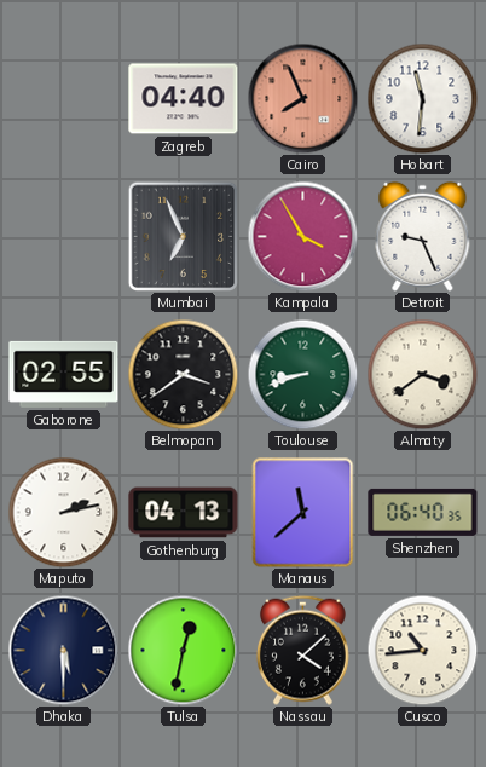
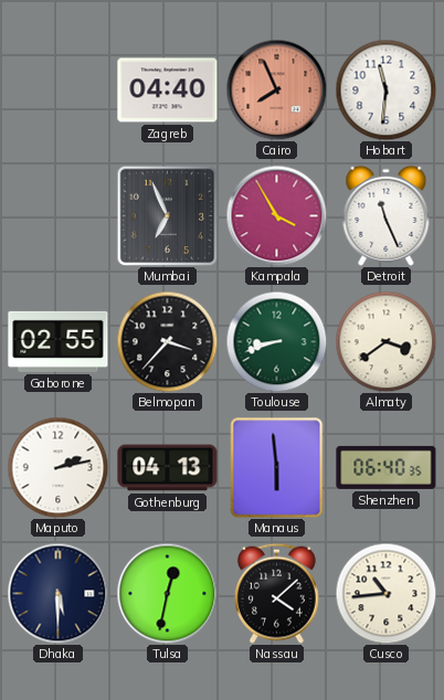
Detroit: 9:26 -> 11:26 (387, 215)
Belmopan: 3:39 -> 3:37 (167, 341)
Manaus: 11:38 -> 5:59 (277, 468)
